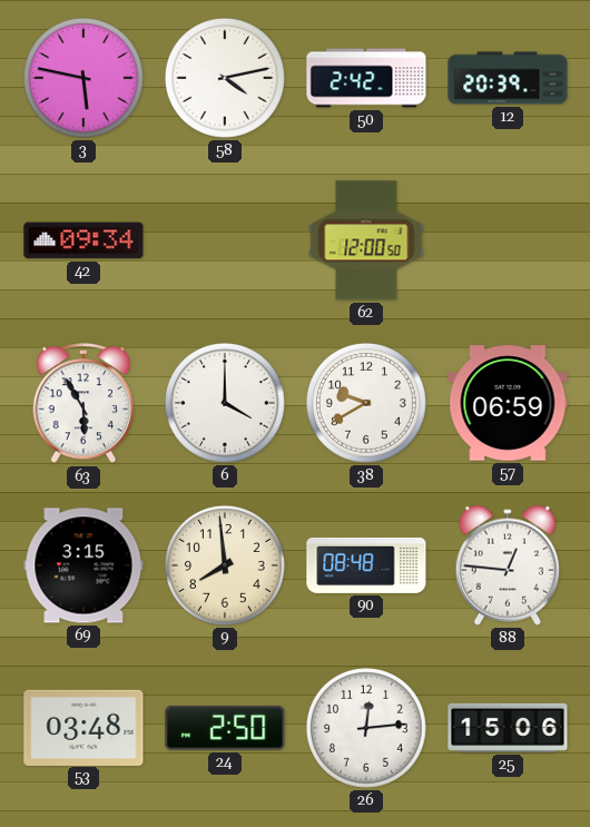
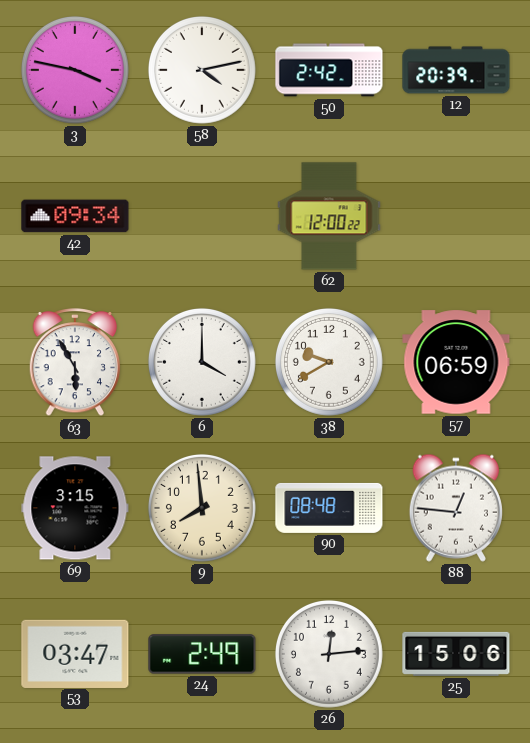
3: 5:47 -> 3:47 (75, 70)
62: 12:00:50 -> 12:00:22 (329, 216)
53: 03:48 -> 03:47 (75, 653)
24: 2:50 -> 2:49 (202, 654)
